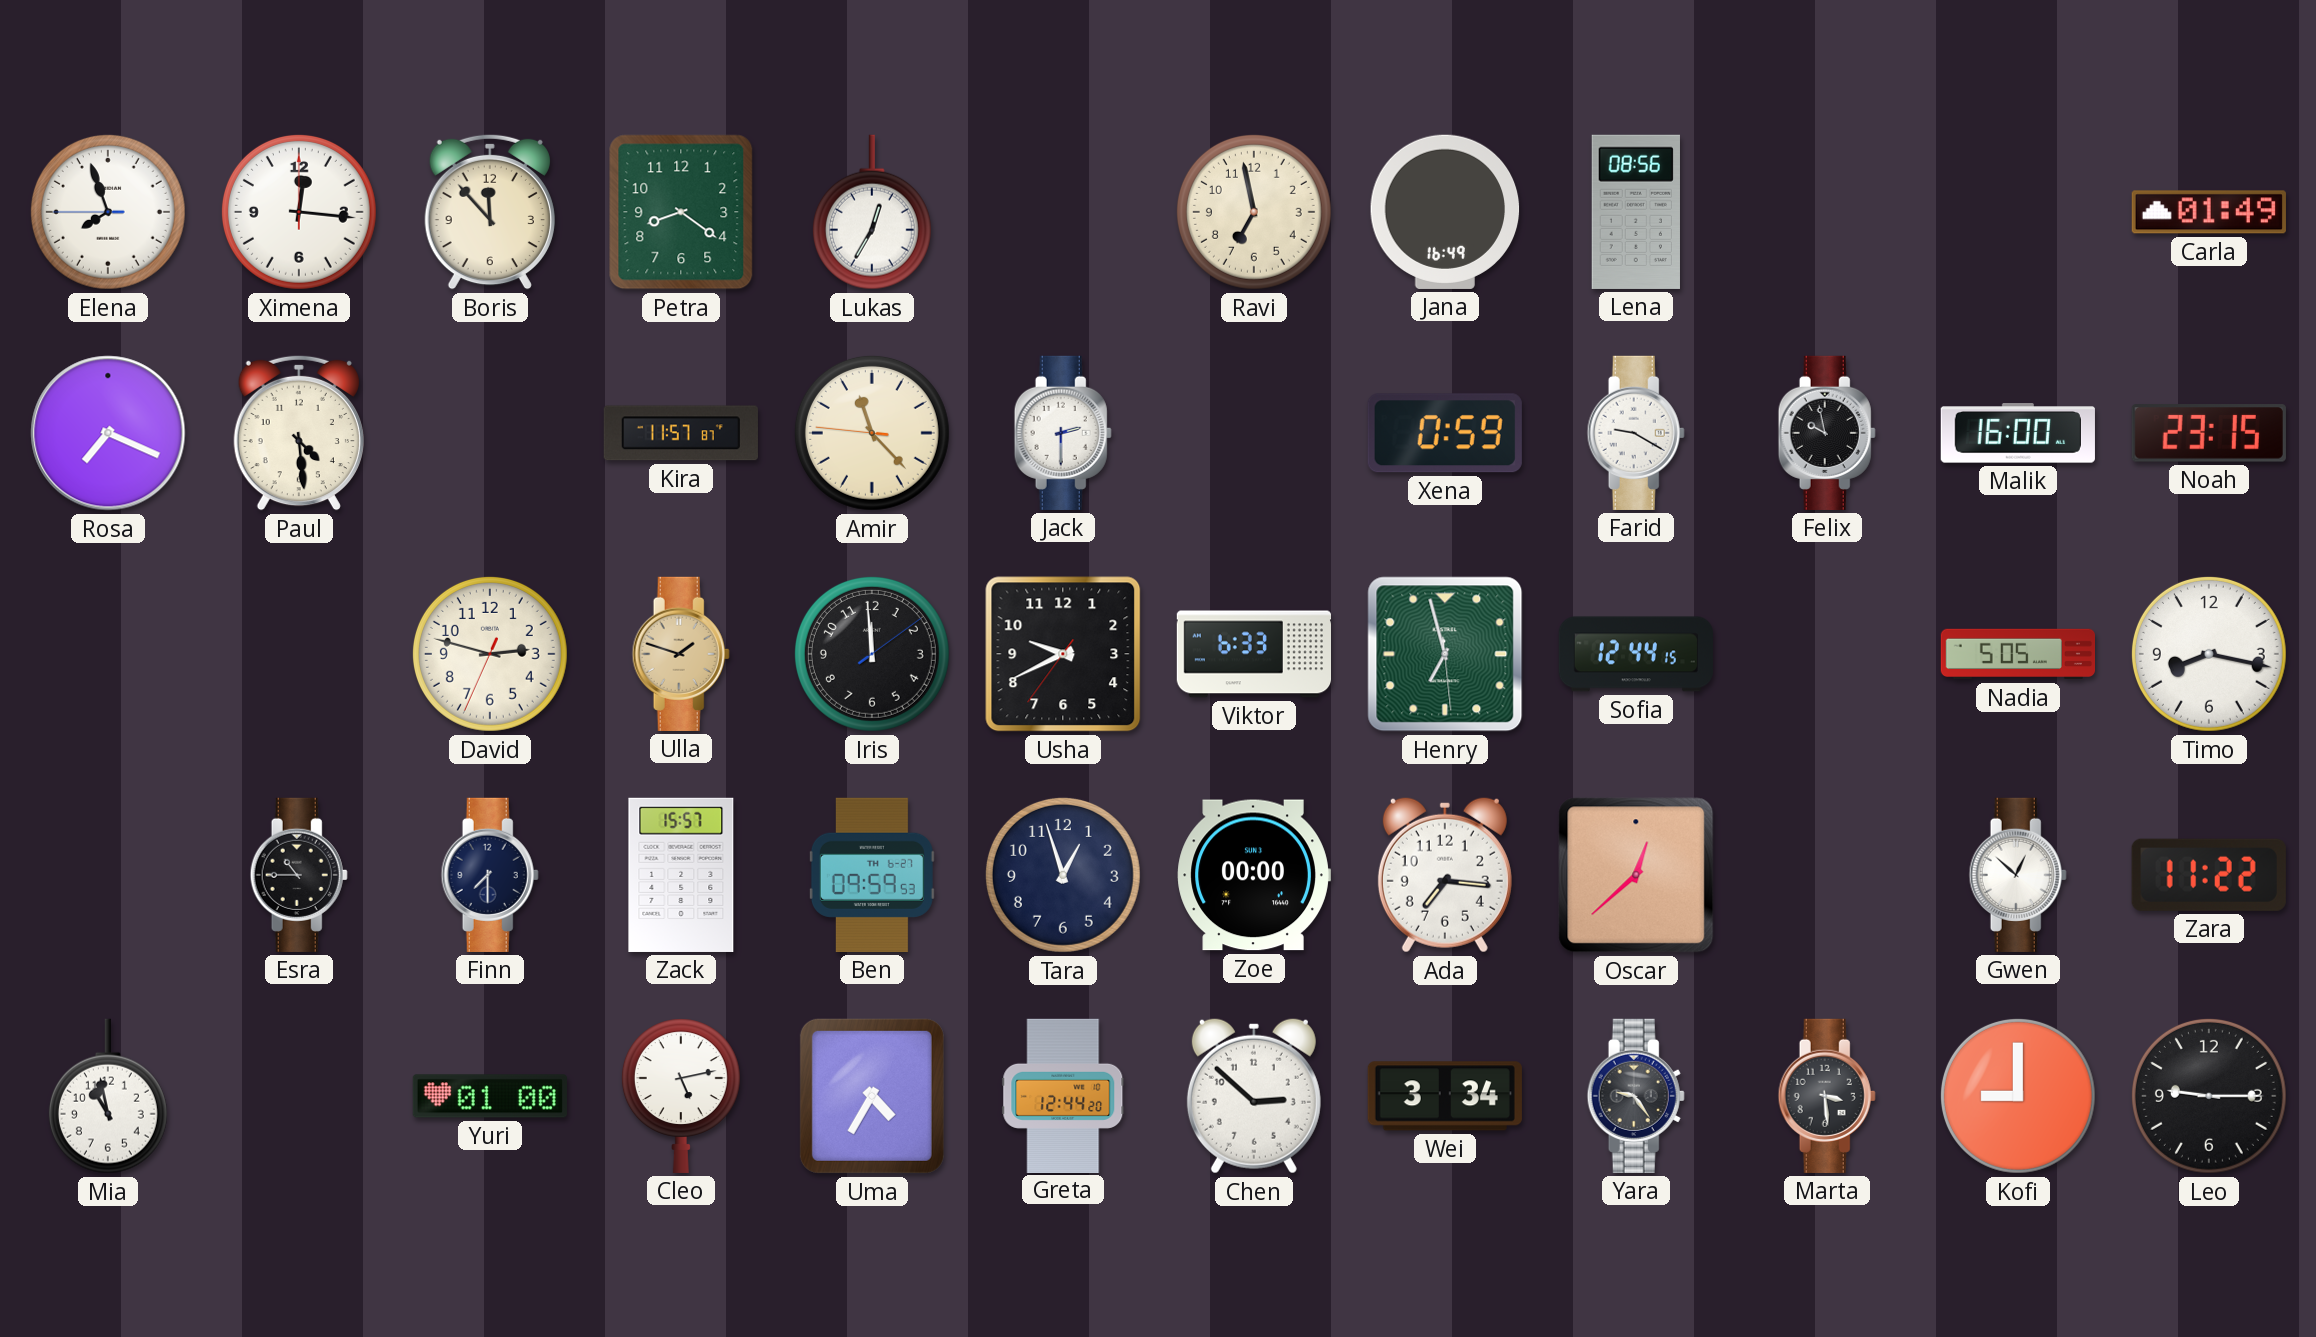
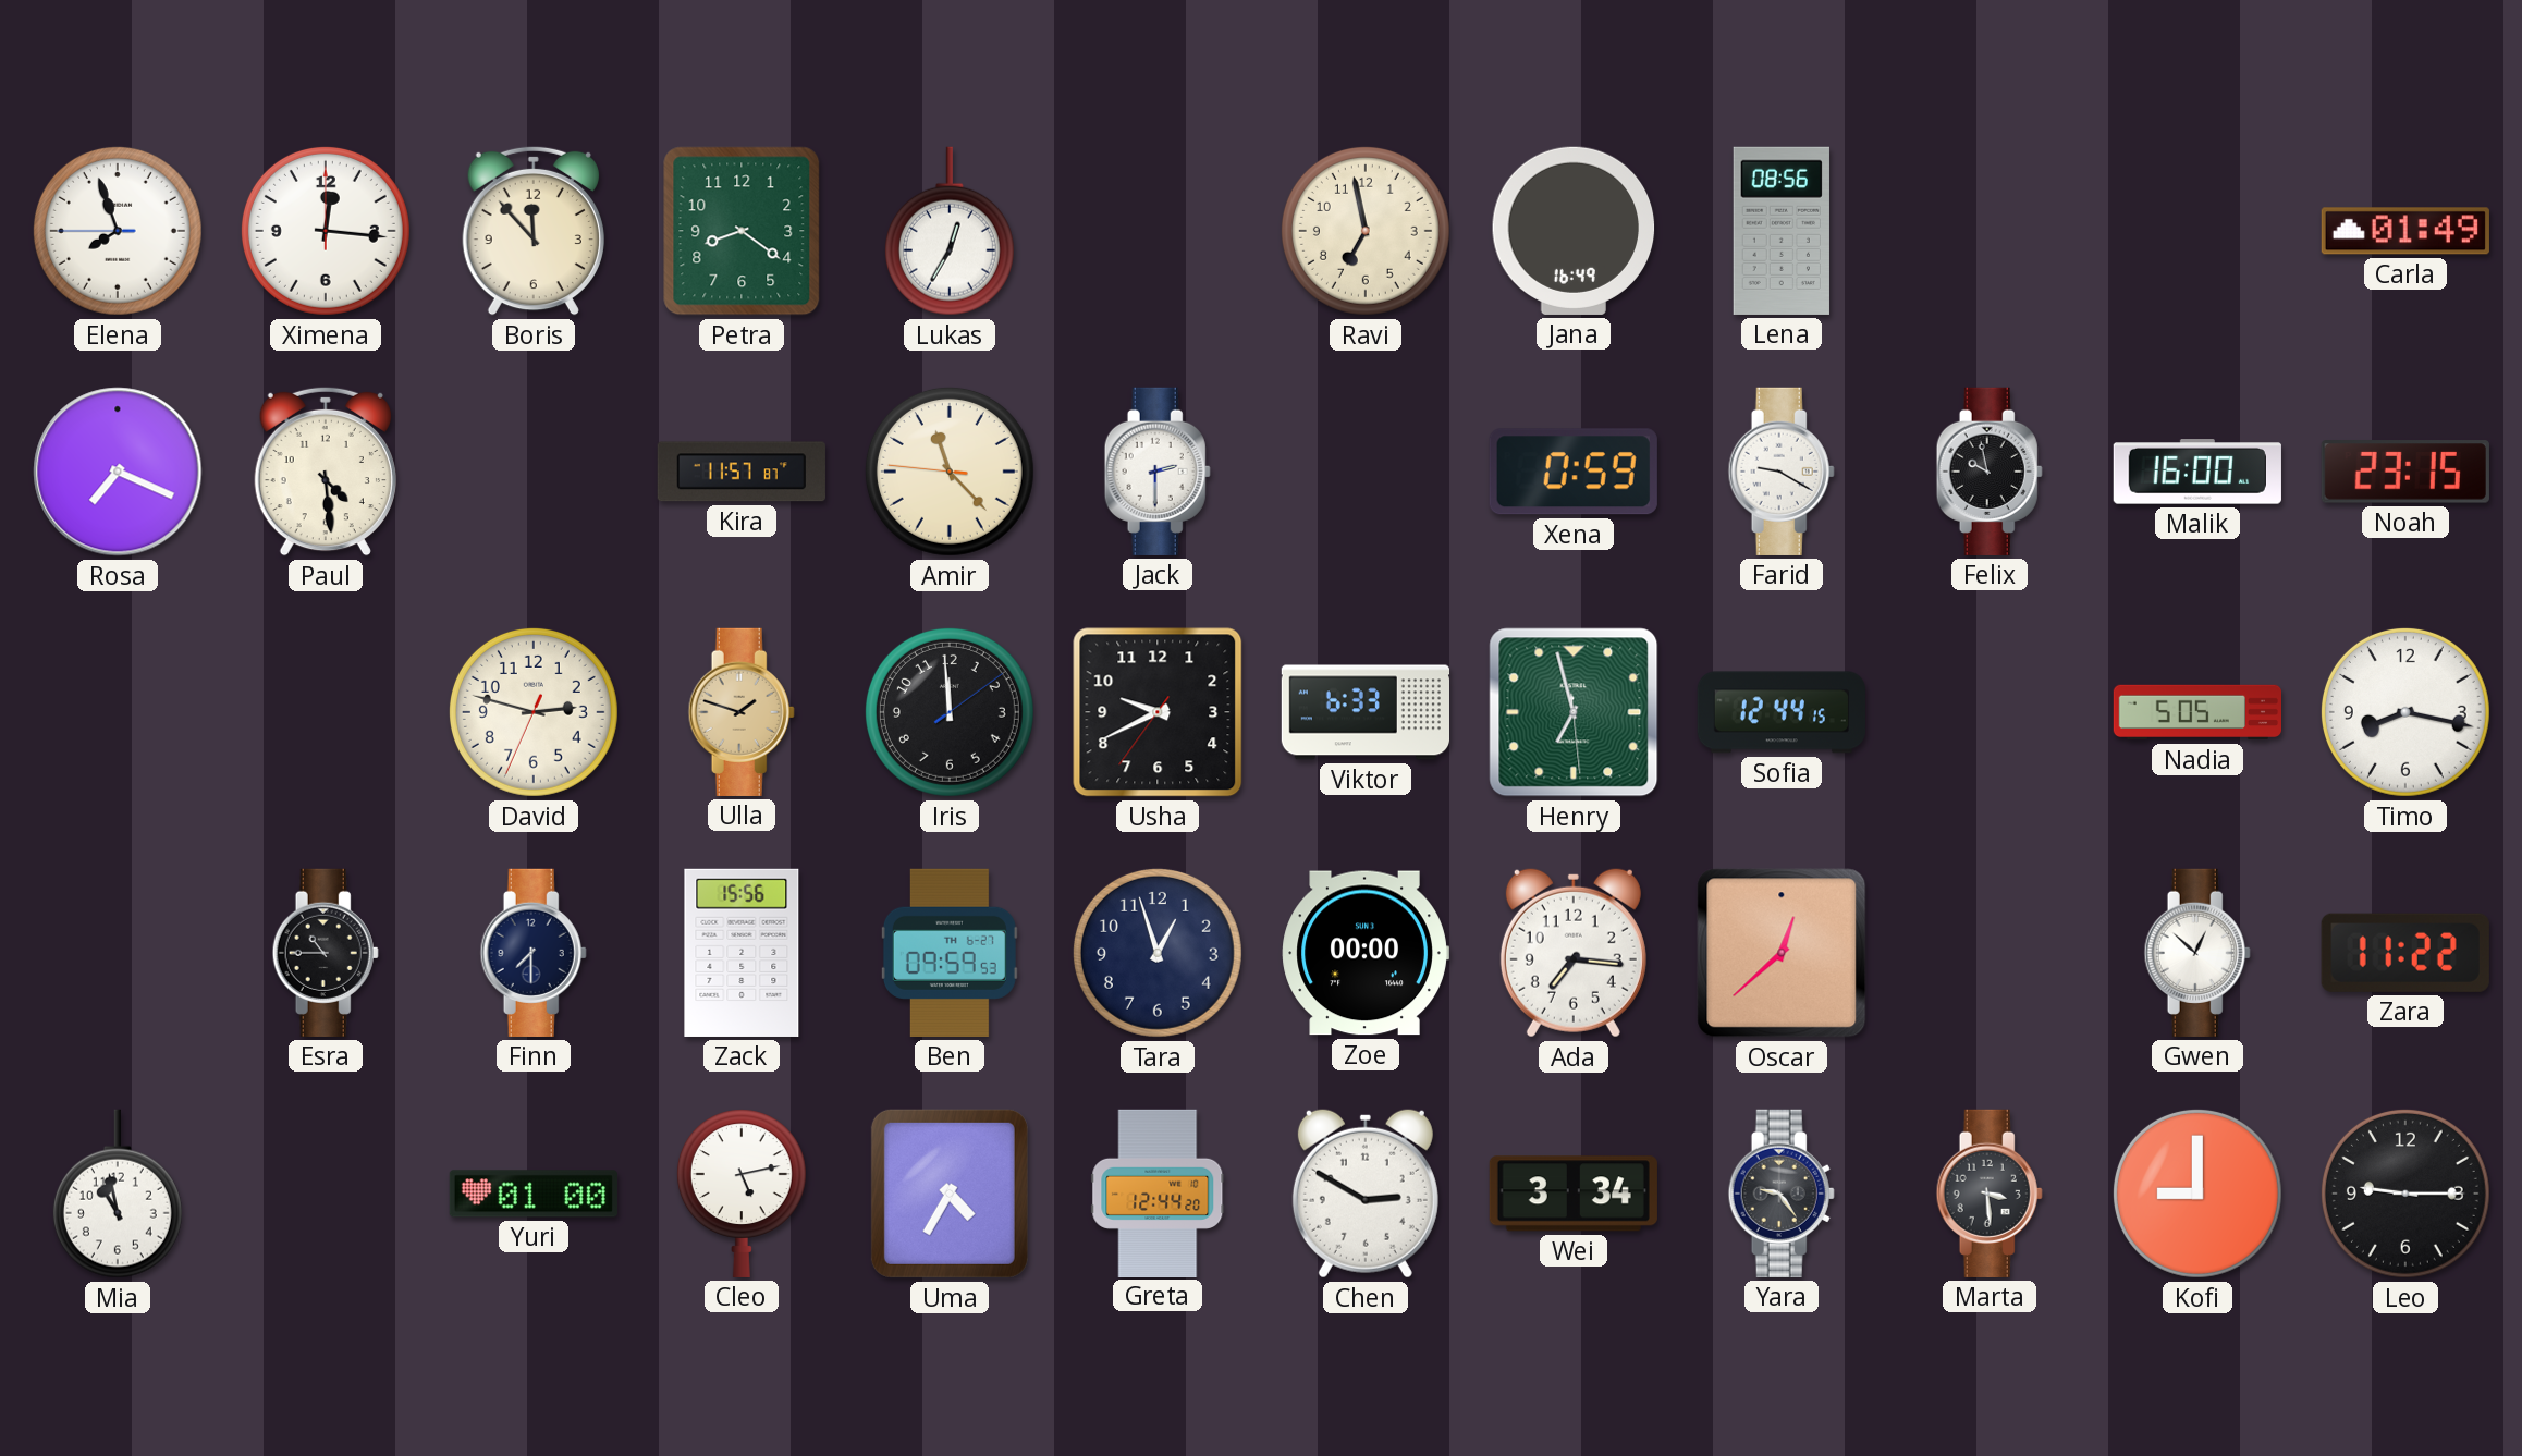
Zack: 15:57 -> 15:56 (742, 953)
Chen: 2:52 -> 2:50 (1366, 1194)
